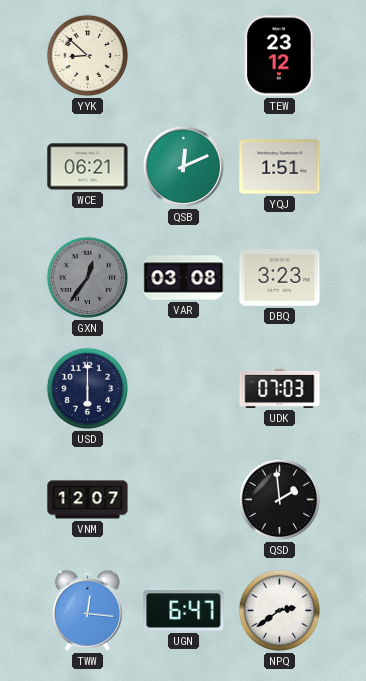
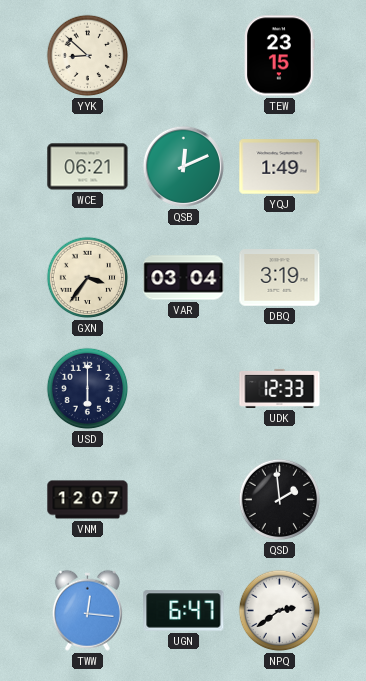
TEW: 23:12 -> 23:15 (280, 56)
YQJ: 1:51 -> 1:49 (280, 167)
GXN: 12:36 -> 3:36 (88, 278)
GXN dial: grey -> cream (88, 278)
VAR: 03:08 -> 03:04 (184, 278)
DBQ: 3:23 -> 3:19 (280, 278)
UDK: 07:03 -> 12:33 (280, 388)
